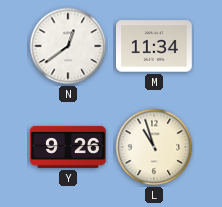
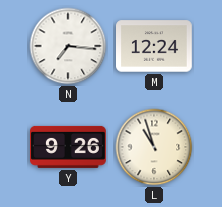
N: 12:39 -> 7:16 (68, 46)
M: 11:34 -> 12:24 (155, 46)
